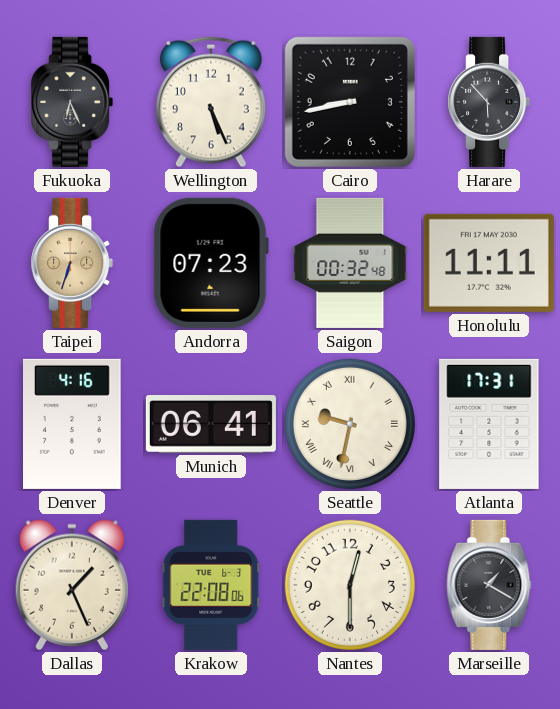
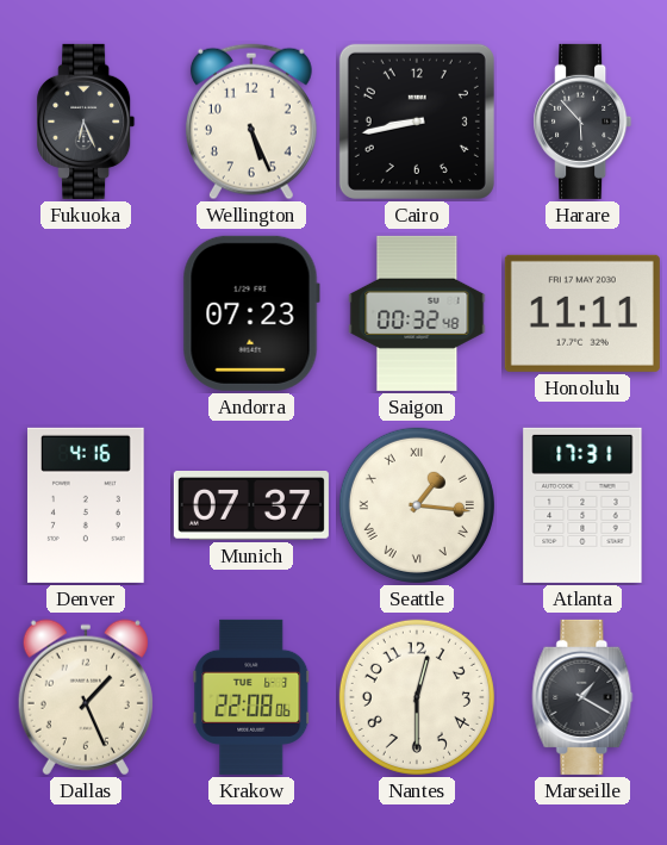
Taipei: 6:33 -> none (72, 263)
Munich: 06:41 -> 07:37 (251, 507)
Seattle: 9:32 -> 1:16 (417, 505)
